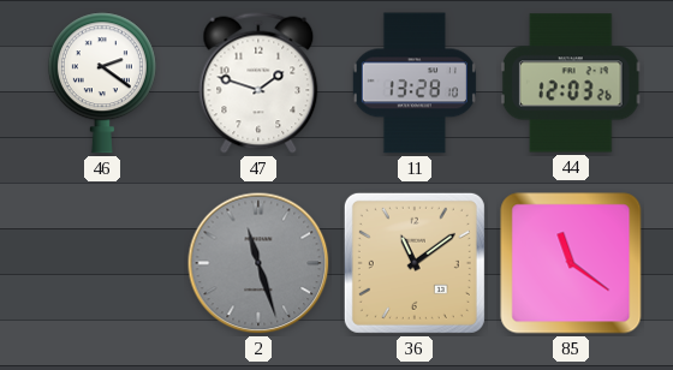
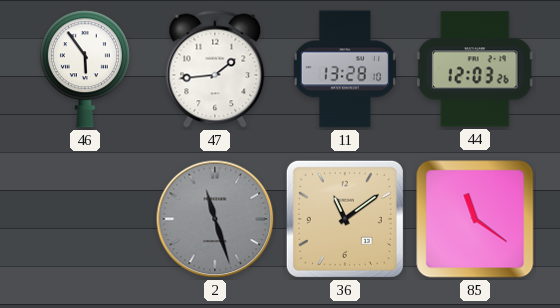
46: 2:21 -> 5:54 (85, 69)
47: 1:48 -> 1:44 (215, 69)
